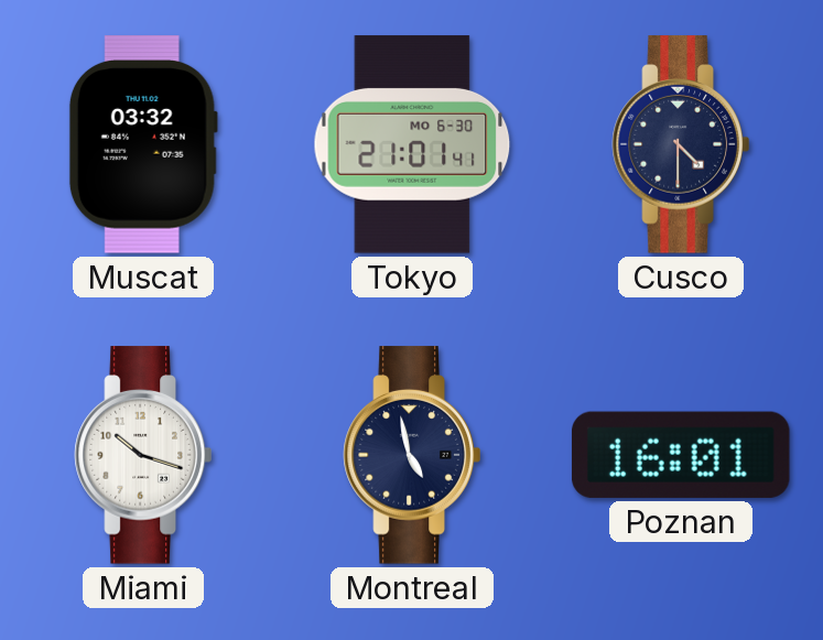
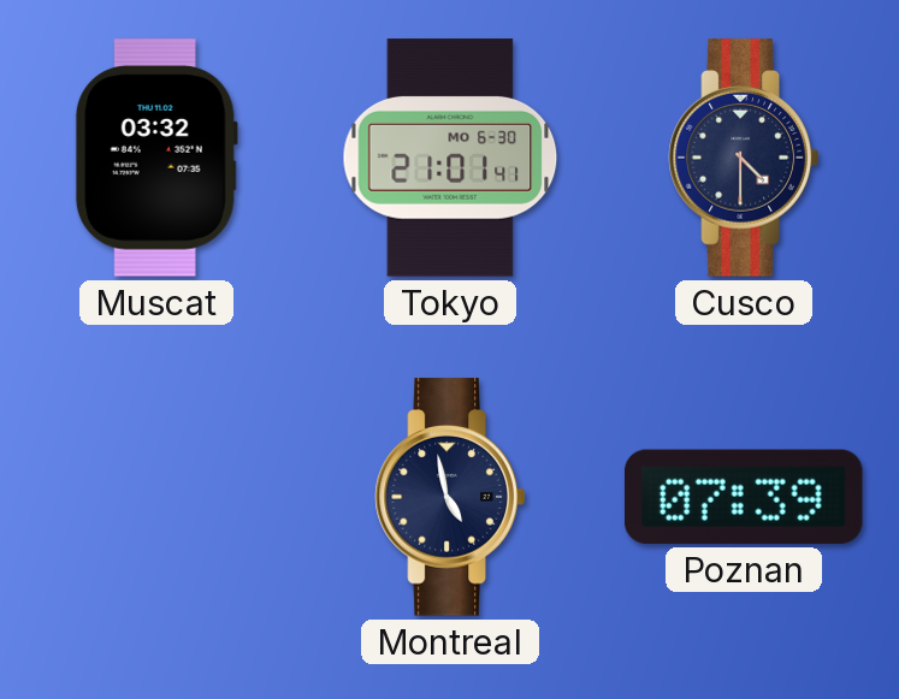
Miami: 10:18 -> none (143, 455)
Poznan: 16:01 -> 07:39 (744, 497)
